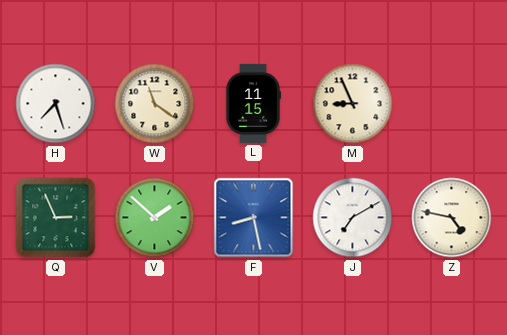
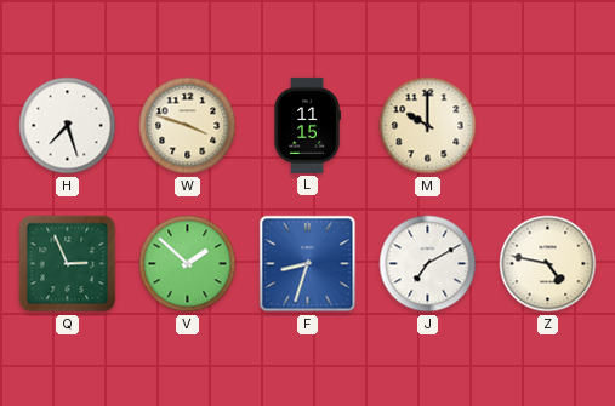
W: 11:21 -> 3:48 (188, 126)
M: 8:56 -> 10:00 (428, 126)
F: 8:28 -> 8:33 (308, 264)
